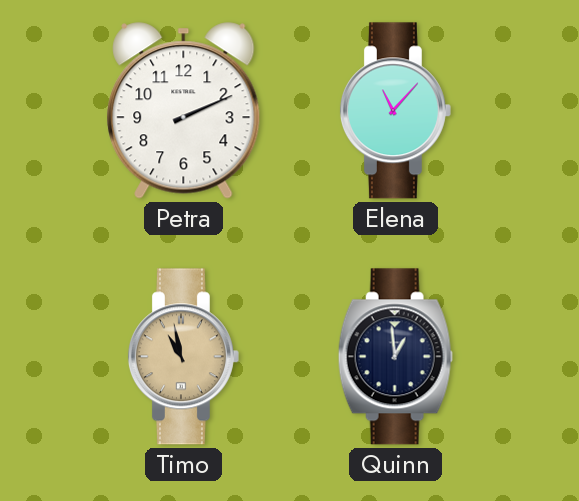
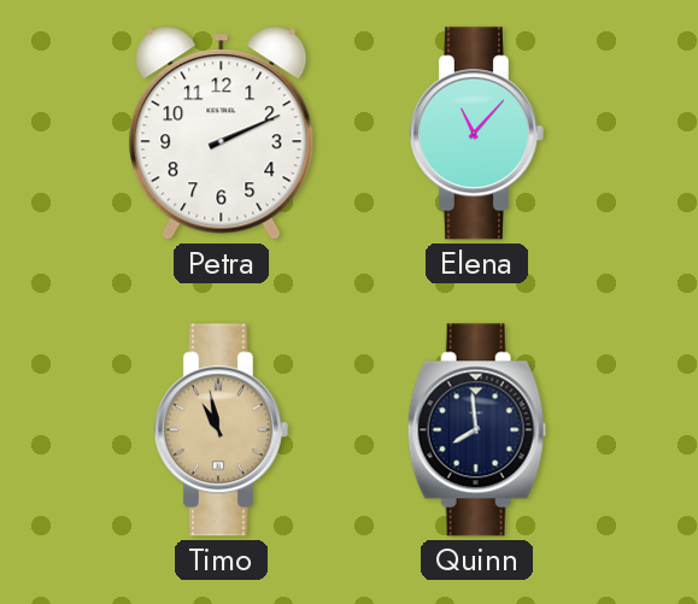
Quinn: 12:59 -> 7:59 (476, 430)
